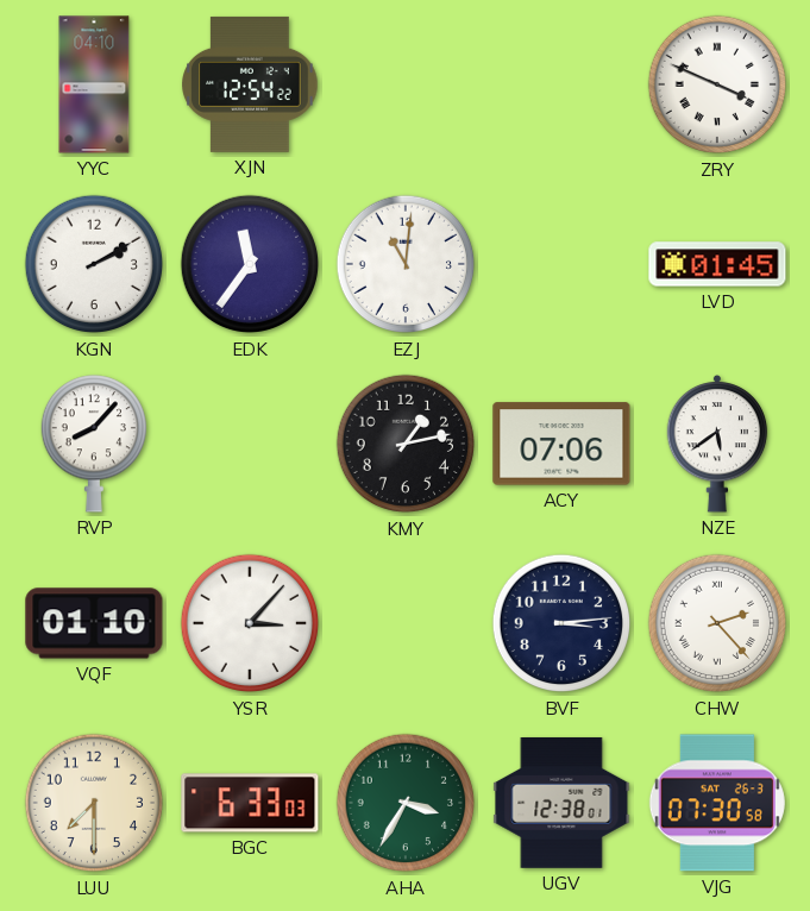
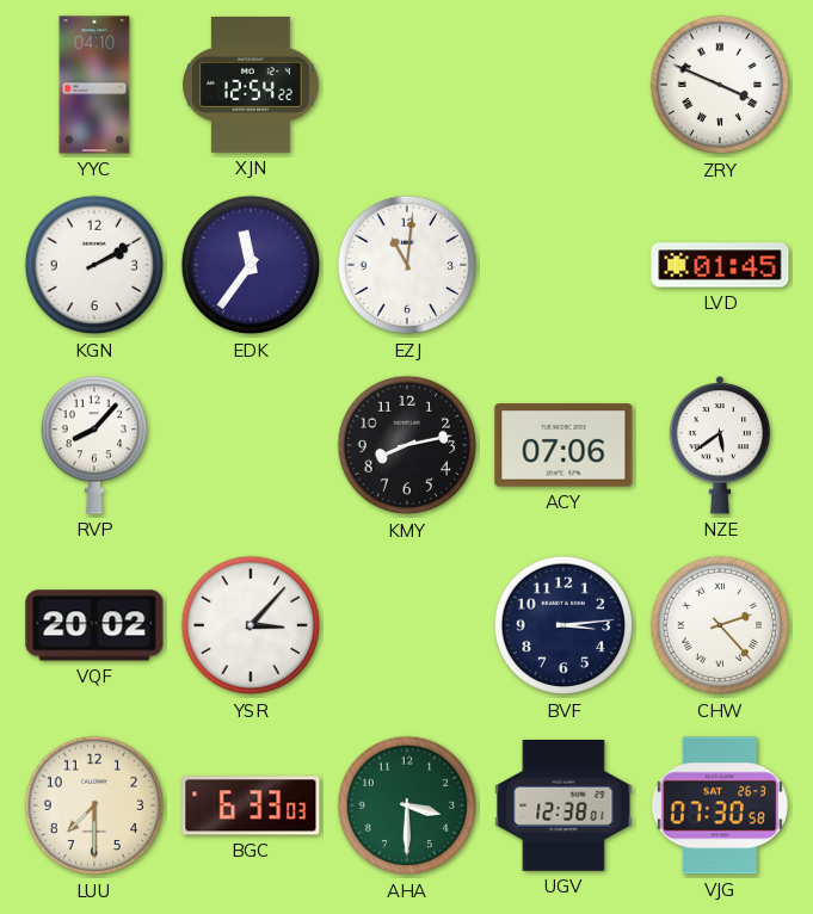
KMY: 1:13 -> 8:13 (407, 445)
VQF: 01:10 -> 20:02 (94, 625)
AHA: 3:35 -> 3:30 (407, 805)
